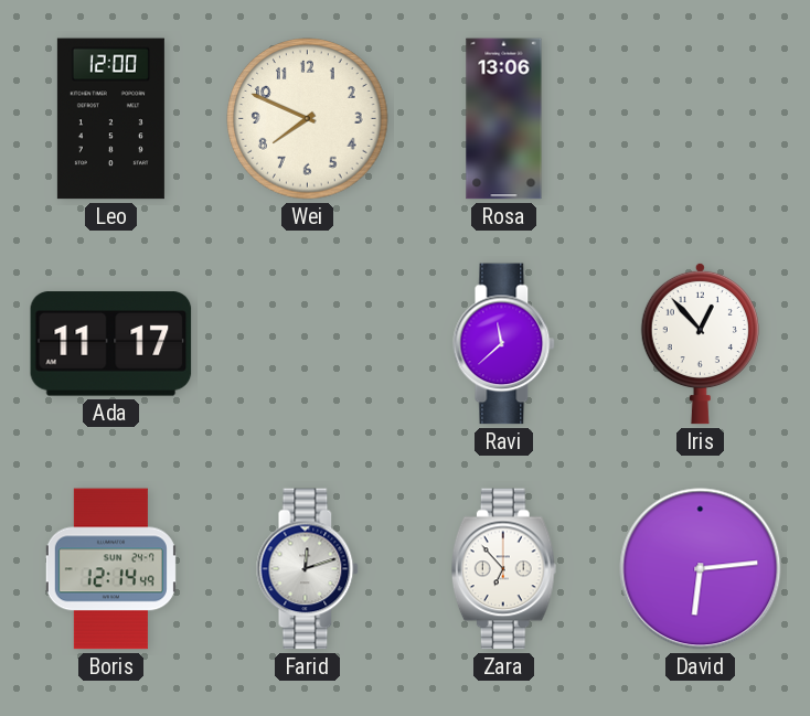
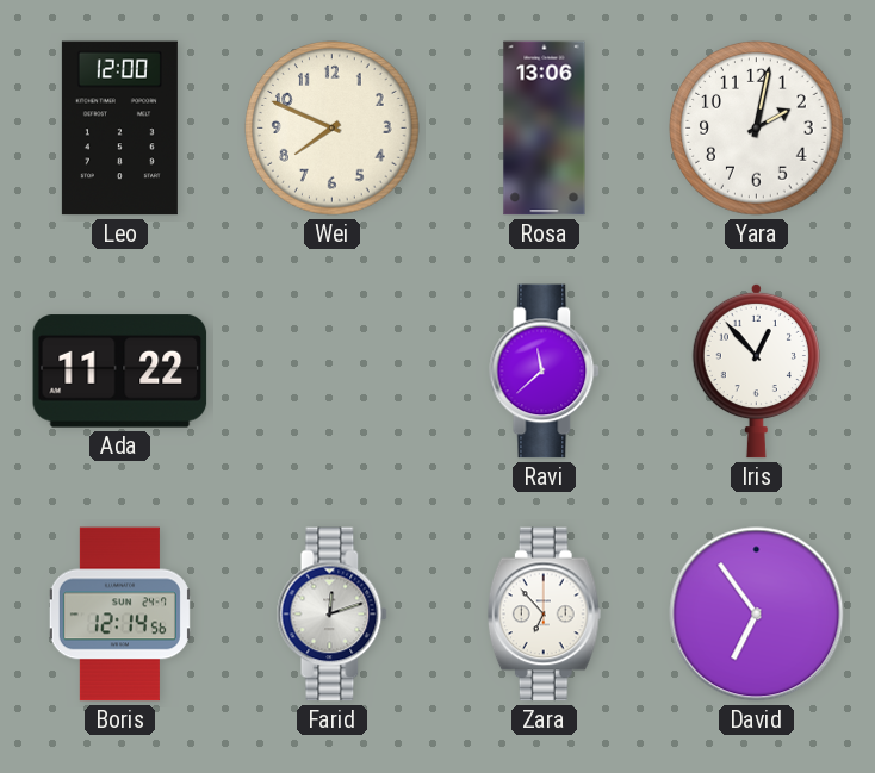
Yara: none -> 2:02 (757, 129)
Ada: 11:17 -> 11:22 (120, 372)
Boris: 12:14:49 -> 12:14:56 (119, 615)
David: 6:14 -> 6:54 (757, 615)
